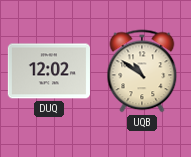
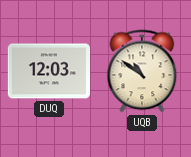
DUQ: 12:02 -> 12:03 (49, 71)
